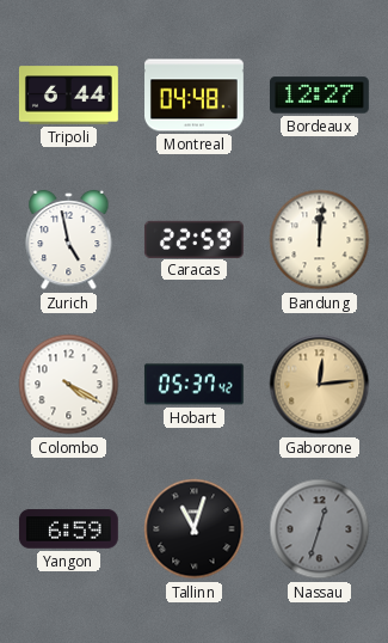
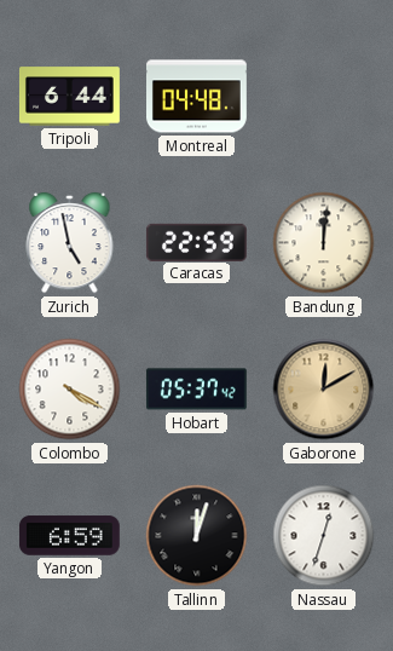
Bordeaux: 12:27 -> none (319, 96)
Gaborone: 12:14 -> 12:10 (324, 390)
Tallinn: 11:03 -> 12:03 (197, 536)
Nassau dial: grey -> white (324, 536)
